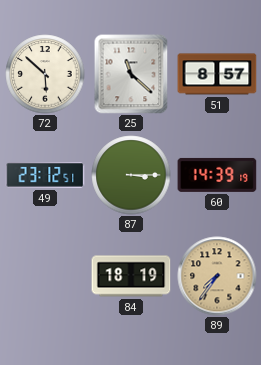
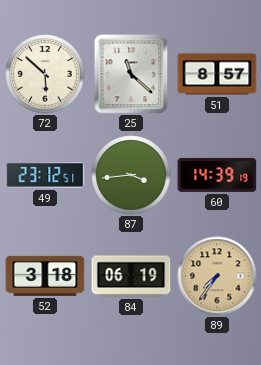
87: 3:15 -> 3:44 (131, 175)
52: none -> 3:18 (45, 276)
84: 18:19 -> 06:19 (131, 276)
